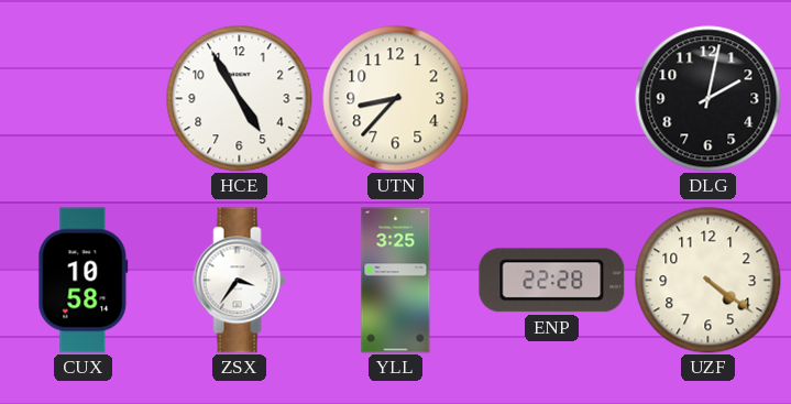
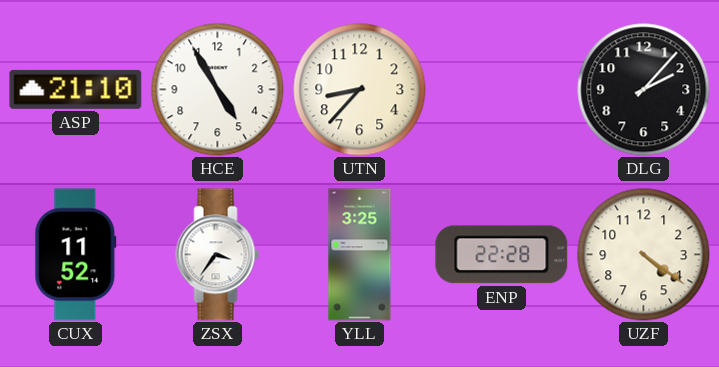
ASP: none -> 21:10 (76, 89)
DLG: 2:02 -> 2:07 (644, 90)
CUX: 10:58 -> 11:52 (76, 255)
